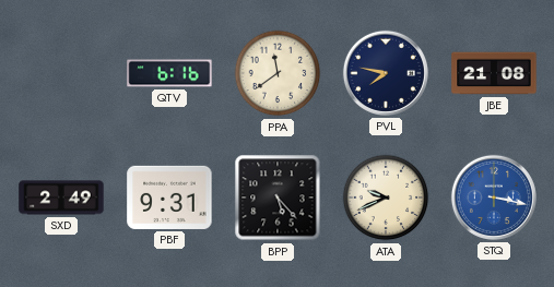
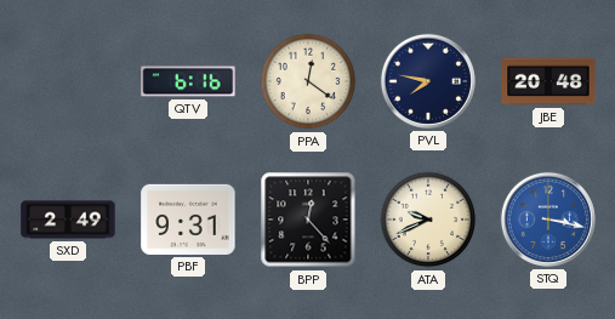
PPA: 11:39 -> 12:21 (308, 81)
JBE: 21:08 -> 20:48 (548, 81)
BPP: 5:23 -> 12:23 (308, 220)
